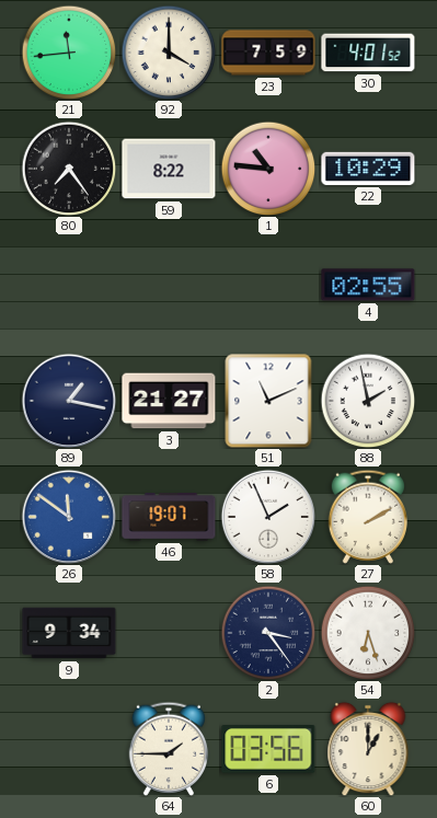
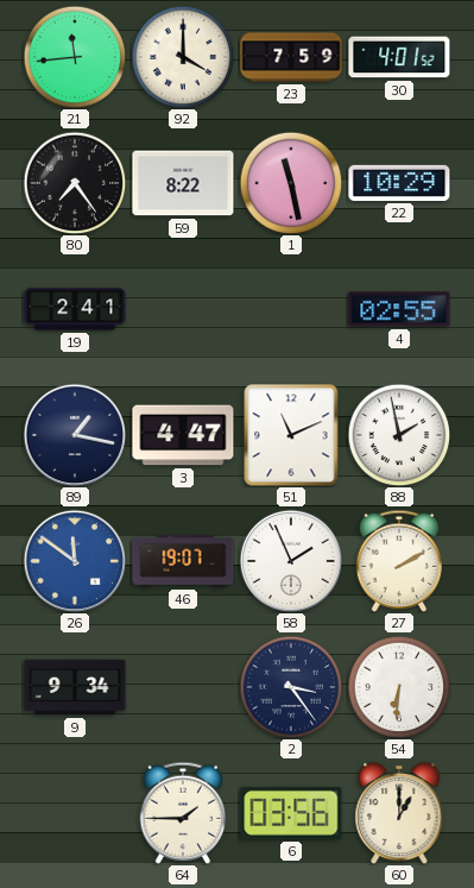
1: 10:46 -> 11:28 (291, 183)
19: none -> 2:41 (75, 309)
3: 21:27 -> 4:47 (183, 435)
54: 6:27 -> 6:31 (399, 687)
